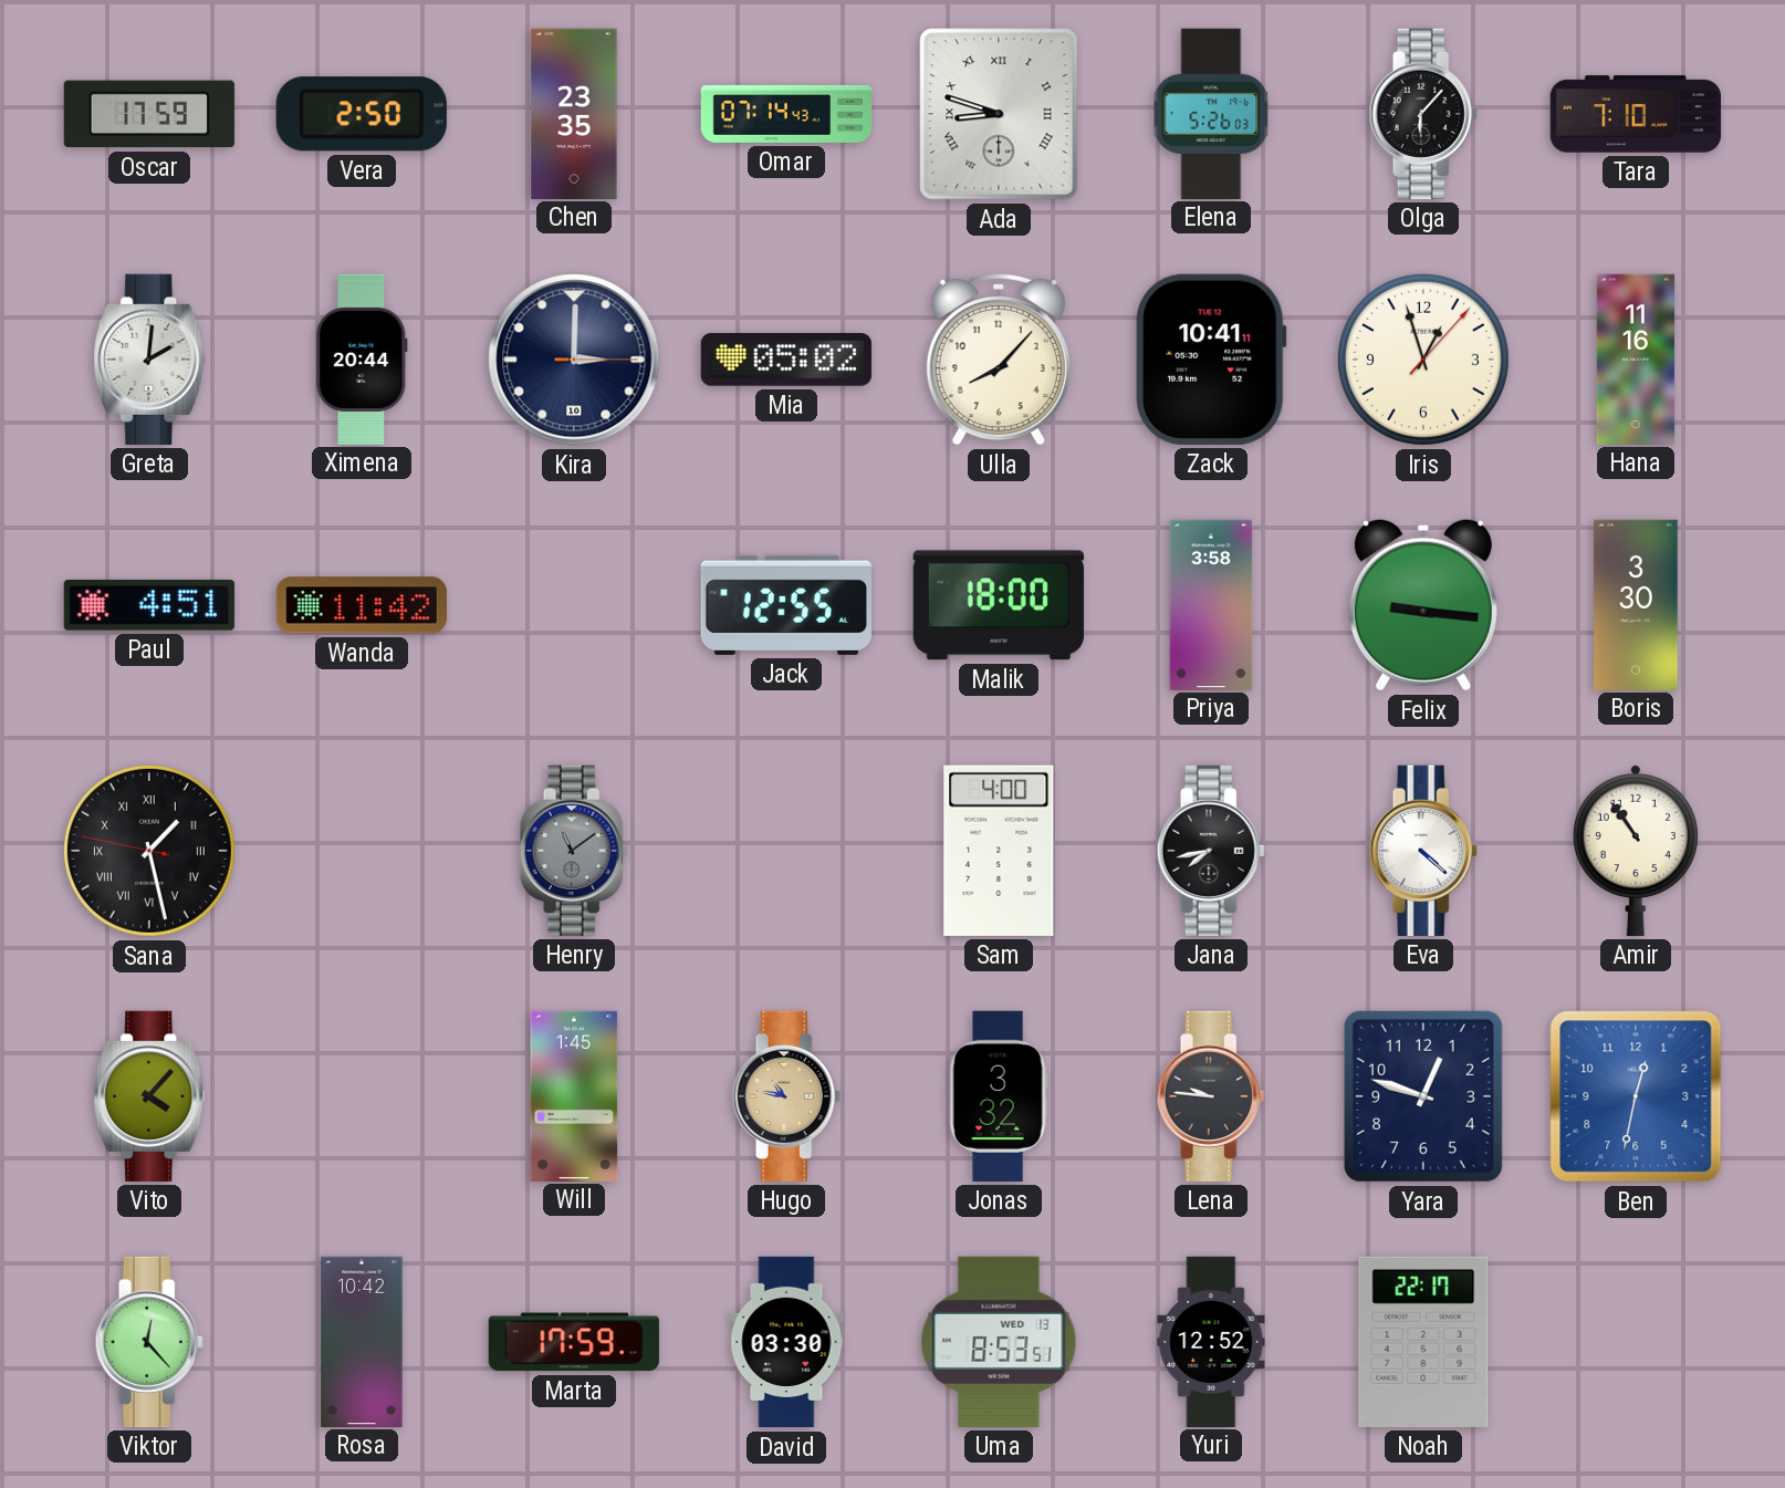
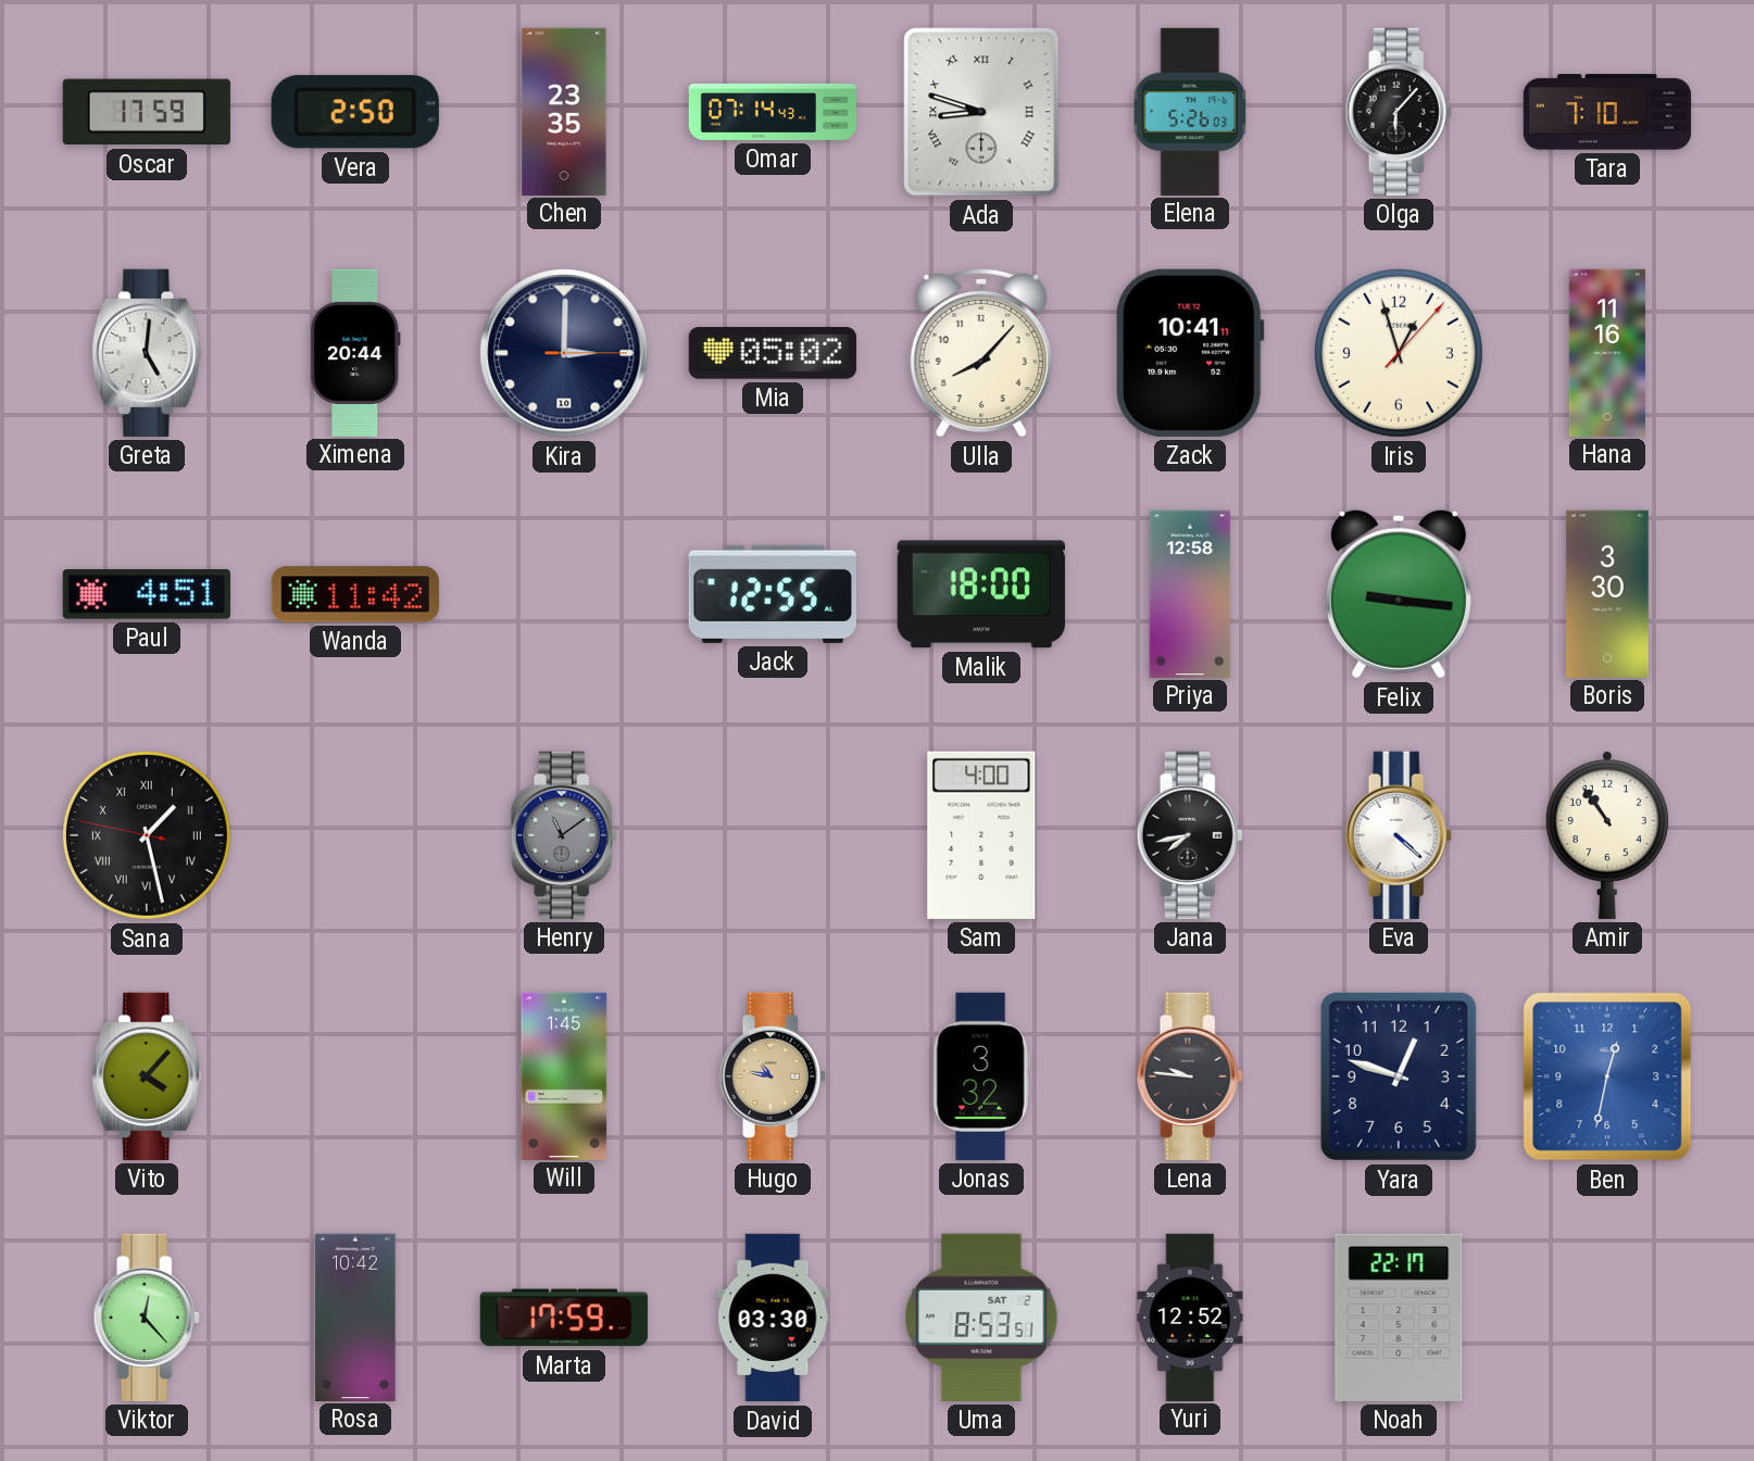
Greta: 2:01 -> 5:01 (147, 353)
Priya: 3:58 -> 12:58 (1190, 593)
Uma date: WED 13 -> SAT 2 (981, 1318)
